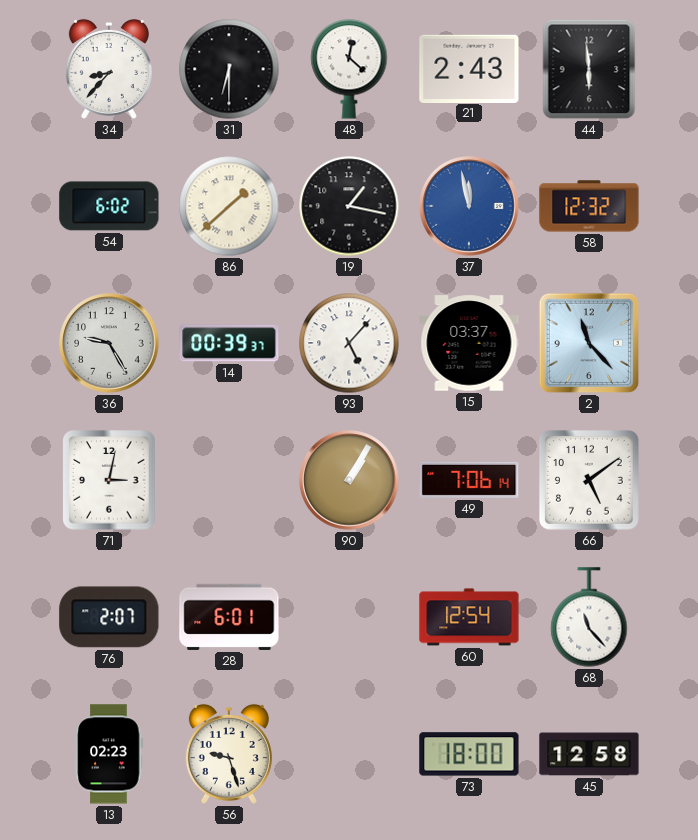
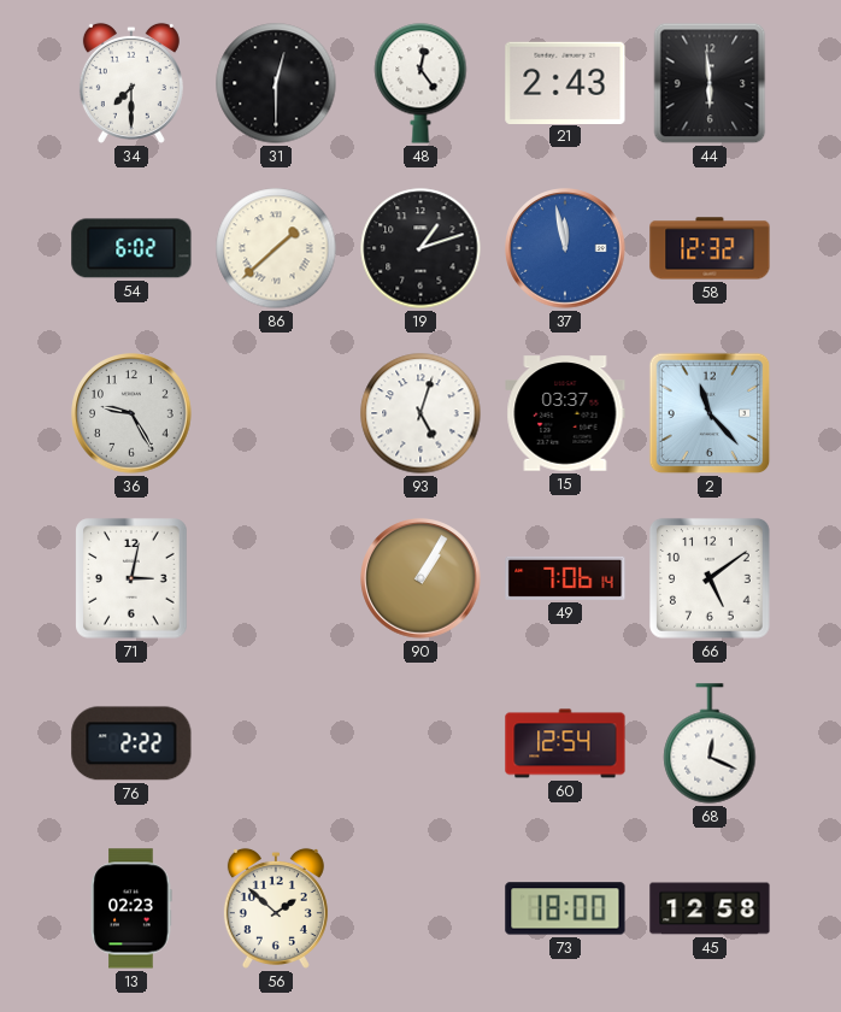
34: 8:37 -> 7:30 (131, 83)
31: 6:30 -> 12:30 (276, 83)
48: 12:22 -> 12:24 (420, 83)
19: 1:17 -> 1:12 (420, 248)
14: 00:39 -> none (229, 343)
93: 5:07 -> 5:03 (420, 413)
76: 2:07 -> 2:22 (131, 743)
28: 6:01 -> none (229, 617)
68: 11:23 -> 12:19 (710, 743)
56: 9:27 -> 1:52 (276, 908)
